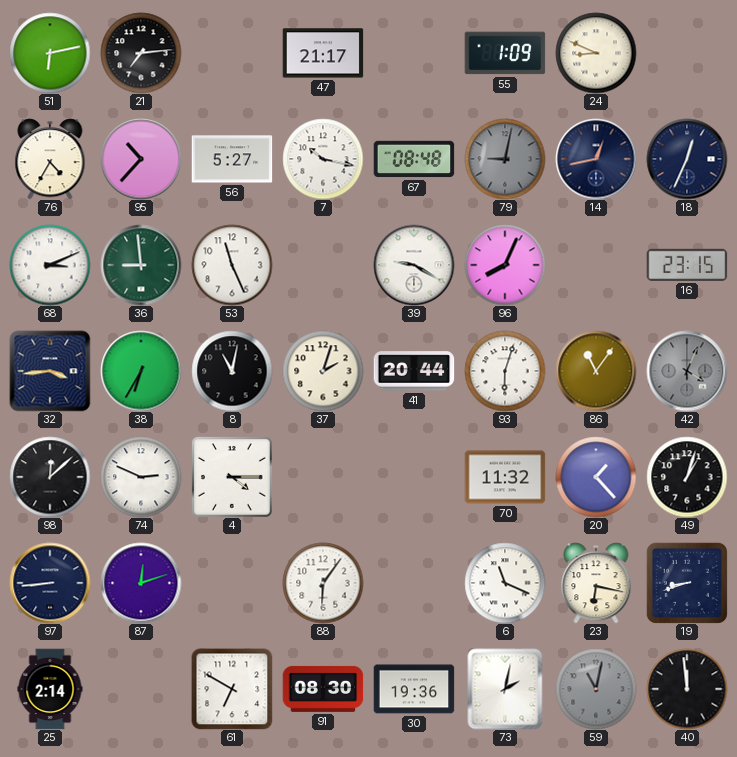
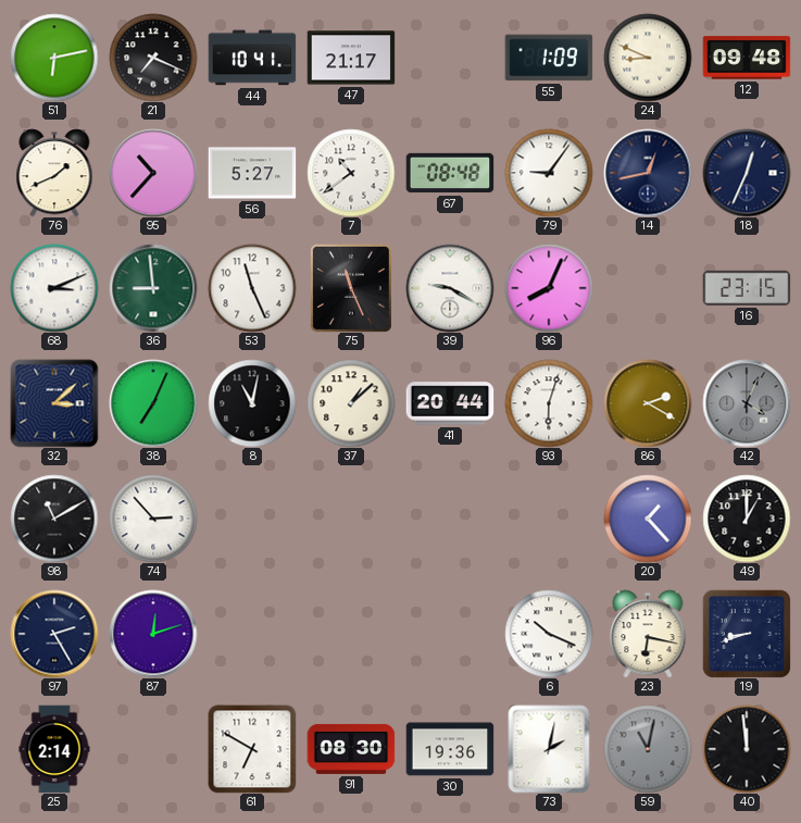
21: 7:14 -> 7:19 (153, 58)
44: none -> 10:41 (252, 58)
12: none -> 09:48 (747, 58)
76: 4:35 -> 1:41 (54, 173)
7: 10:17 -> 10:39 (351, 173)
79: 9:02 -> 9:06 (549, 173)
79 dial: grey -> white (549, 173)
75: none -> 11:26 (351, 288)
32: 3:44 -> 3:08 (54, 403)
38: 6:35 -> 7:04 (153, 403)
37: 2:03 -> 1:08 (351, 403)
86: 11:06 -> 2:20 (648, 403)
98: 12:08 -> 11:10 (54, 519)
74: 2:49 -> 2:53 (153, 519)
4: 4:15 -> none (232, 477)
70: 11:32 -> none (505, 477)
49: 1:03 -> 1:00 (747, 519)
97: 8:44 -> 2:25 (54, 634)
88: 6:06 -> none (323, 583)
6: 11:19 -> 10:19 (549, 634)
